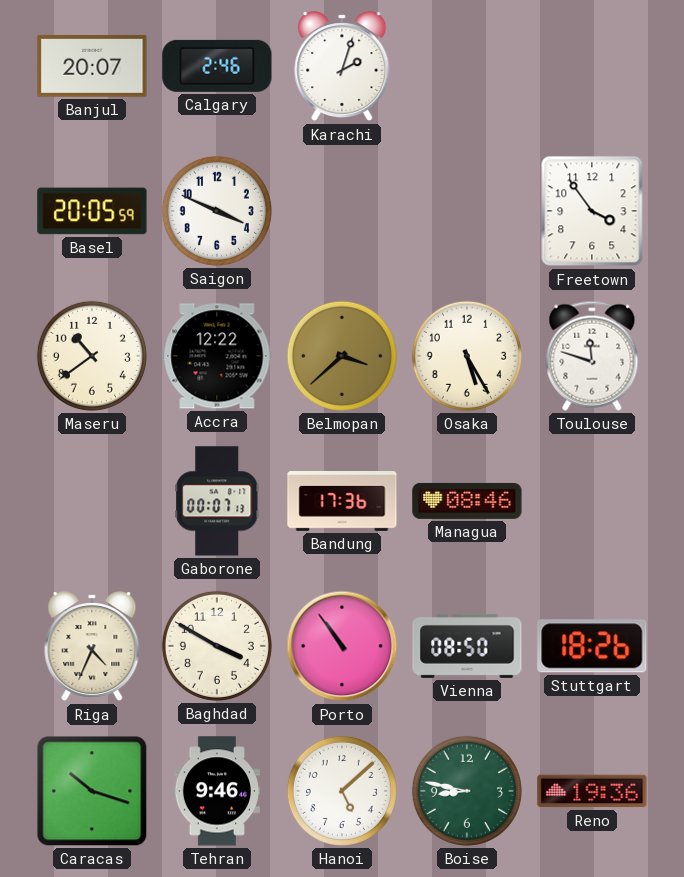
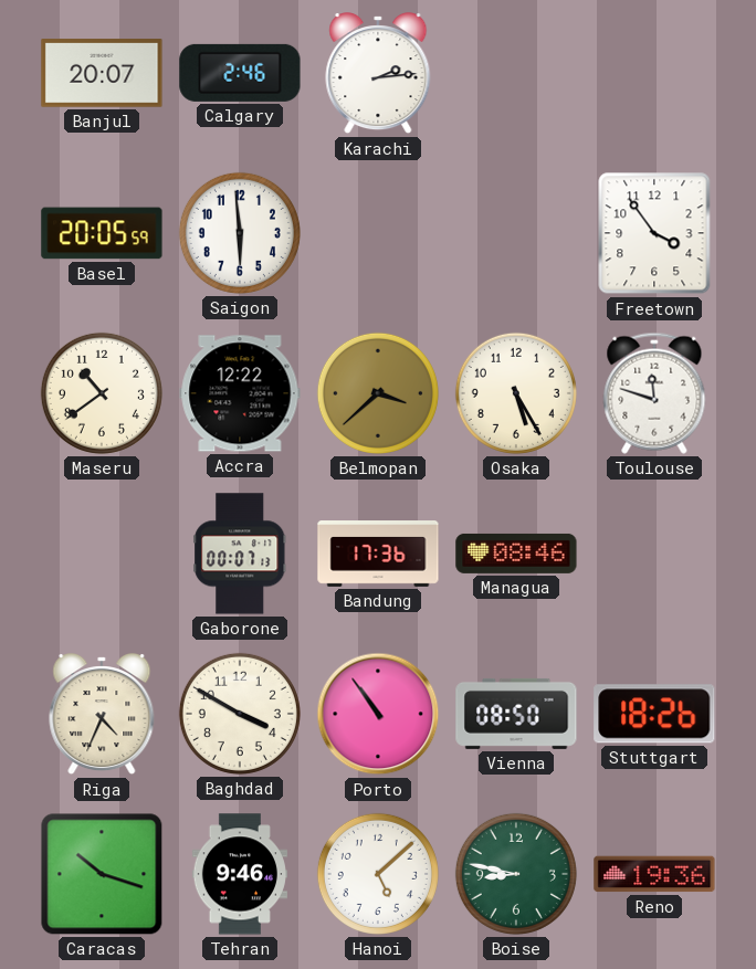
Karachi: 2:03 -> 2:14 (378, 74)
Saigon: 3:49 -> 5:59 (240, 233)
